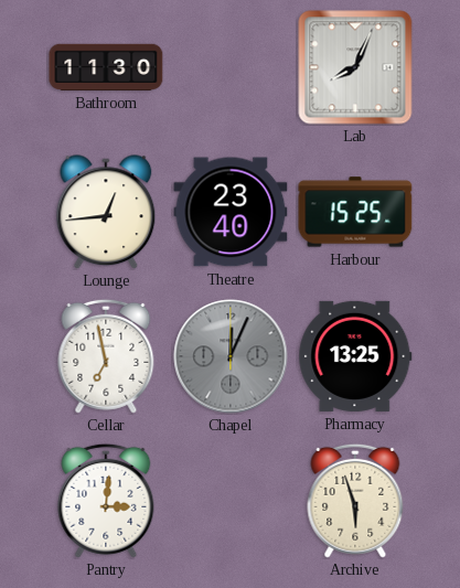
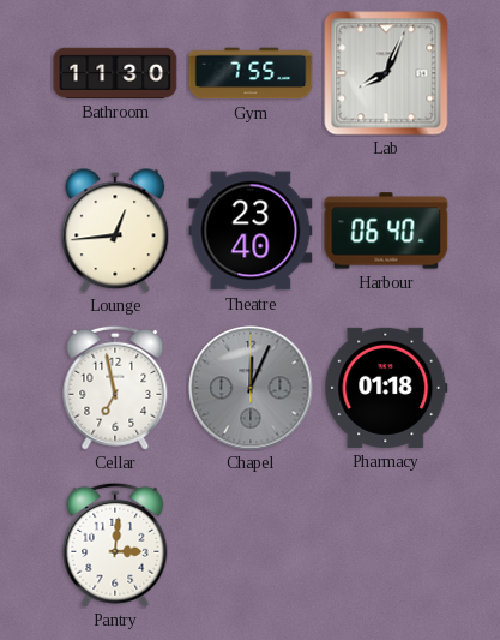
Gym: none -> 7:55 (251, 73)
Harbour: 15:25 -> 06:40 (386, 231)
Pharmacy: 13:25 -> 01:18 (386, 388)
Archive: 5:57 -> none (355, 501)
